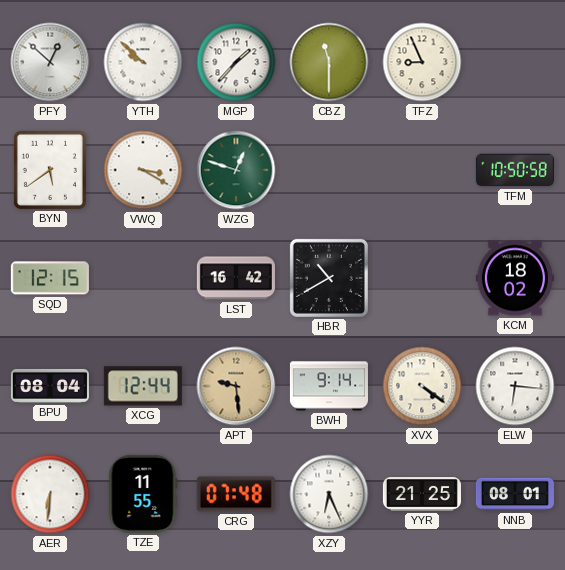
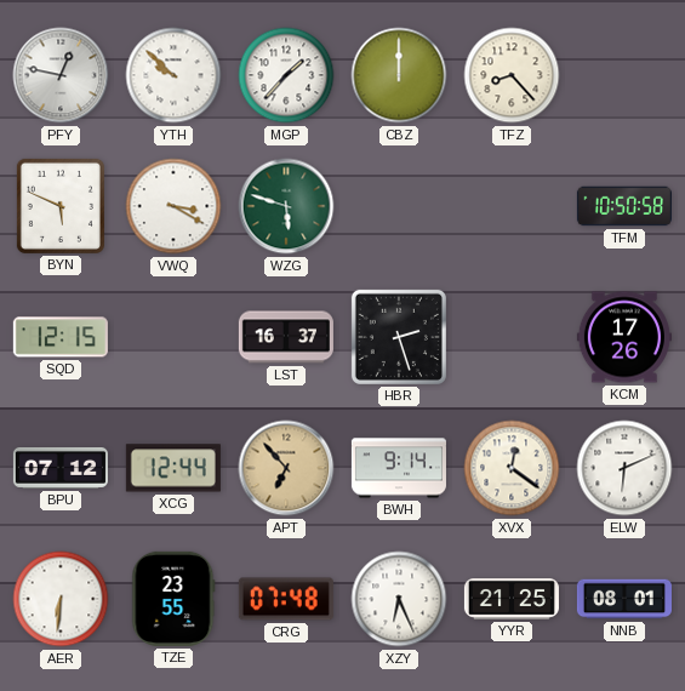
PFY: 12:52 -> 12:47 (61, 75)
CBZ: 11:30 -> 12:00 (399, 75)
TFZ: 8:56 -> 8:23 (512, 75)
BYN: 5:39 -> 5:49 (61, 206)
WZG: 12:48 -> 5:48 (286, 206)
LST: 16:42 -> 16:37 (286, 337)
HBR: 10:40 -> 2:27 (399, 337)
KCM: 18:02 -> 17:26 (624, 337)
BPU: 08:04 -> 07:12 (61, 468)
APT: 9:29 -> 6:53 (286, 468)
XVX: 4:21 -> 12:21 (512, 468)
ELW: 6:16 -> 6:11 (624, 468)
TZE: 11:55 -> 23:55 (173, 599)
